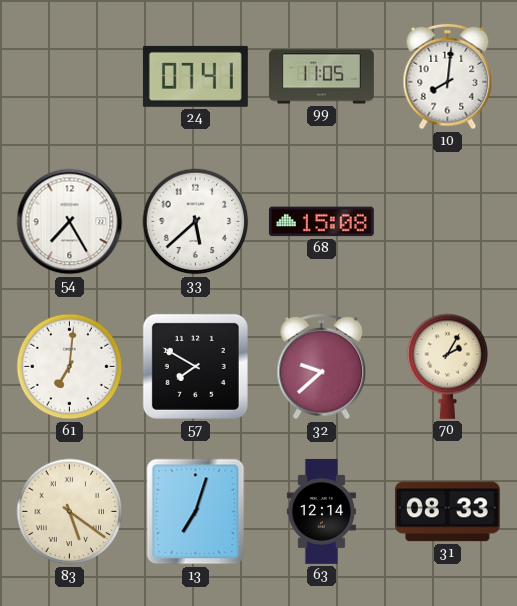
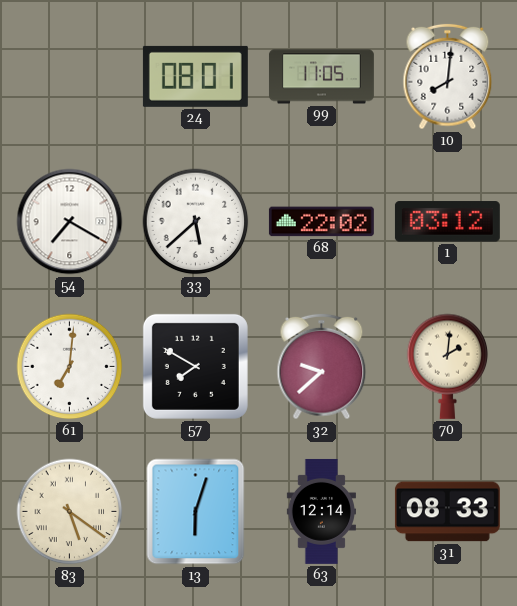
24: 07:41 -> 08:01 (195, 76)
54: 7:25 -> 7:20 (70, 222)
68: 15:08 -> 22:02 (321, 222)
1: none -> 03:12 (447, 222)
70: 2:05 -> 2:01 (448, 366)
13: 7:03 -> 6:03 (196, 512)
